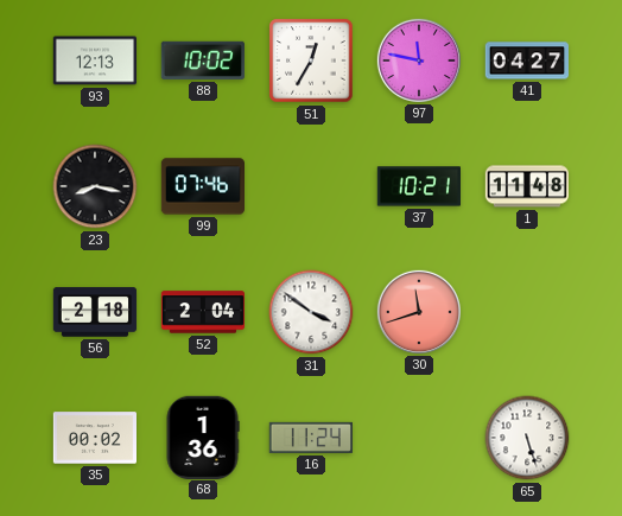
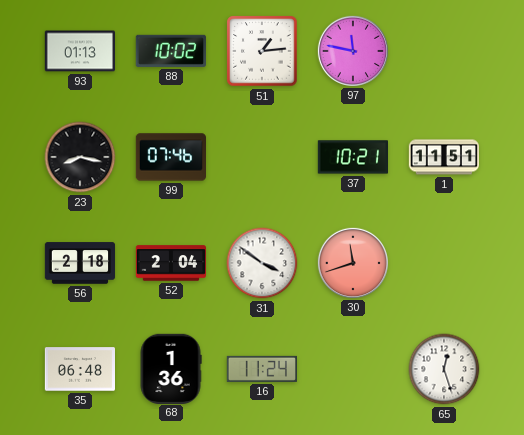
93: 12:13 -> 01:13 (79, 51)
51: 12:35 -> 1:14 (262, 51)
41: 04:27 -> none (526, 60)
1: 11:48 -> 11:51 (443, 157)
35: 00:02 -> 06:48 (79, 369)
65: 5:27 -> 12:27 (444, 369)
